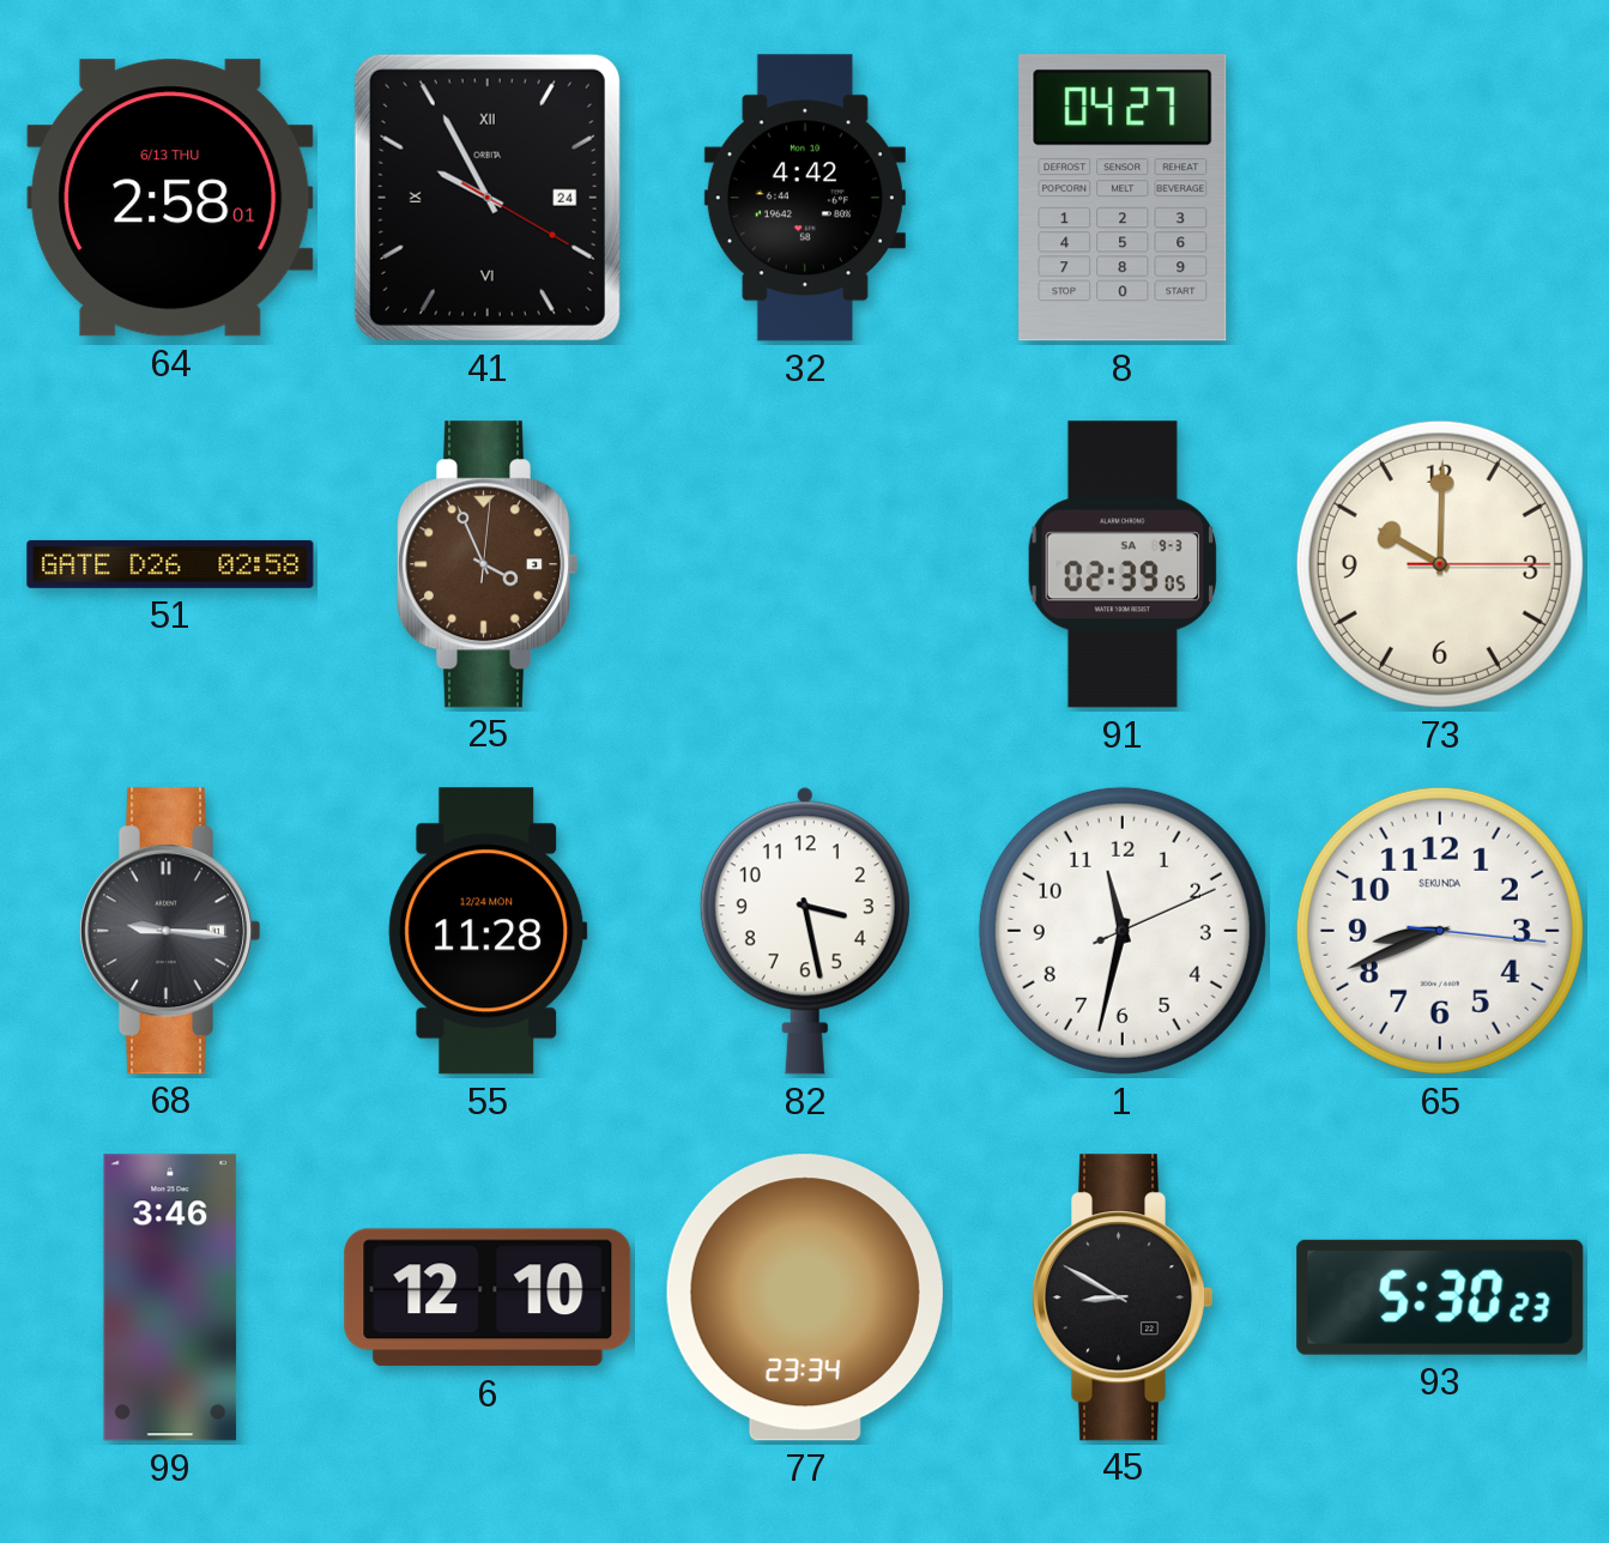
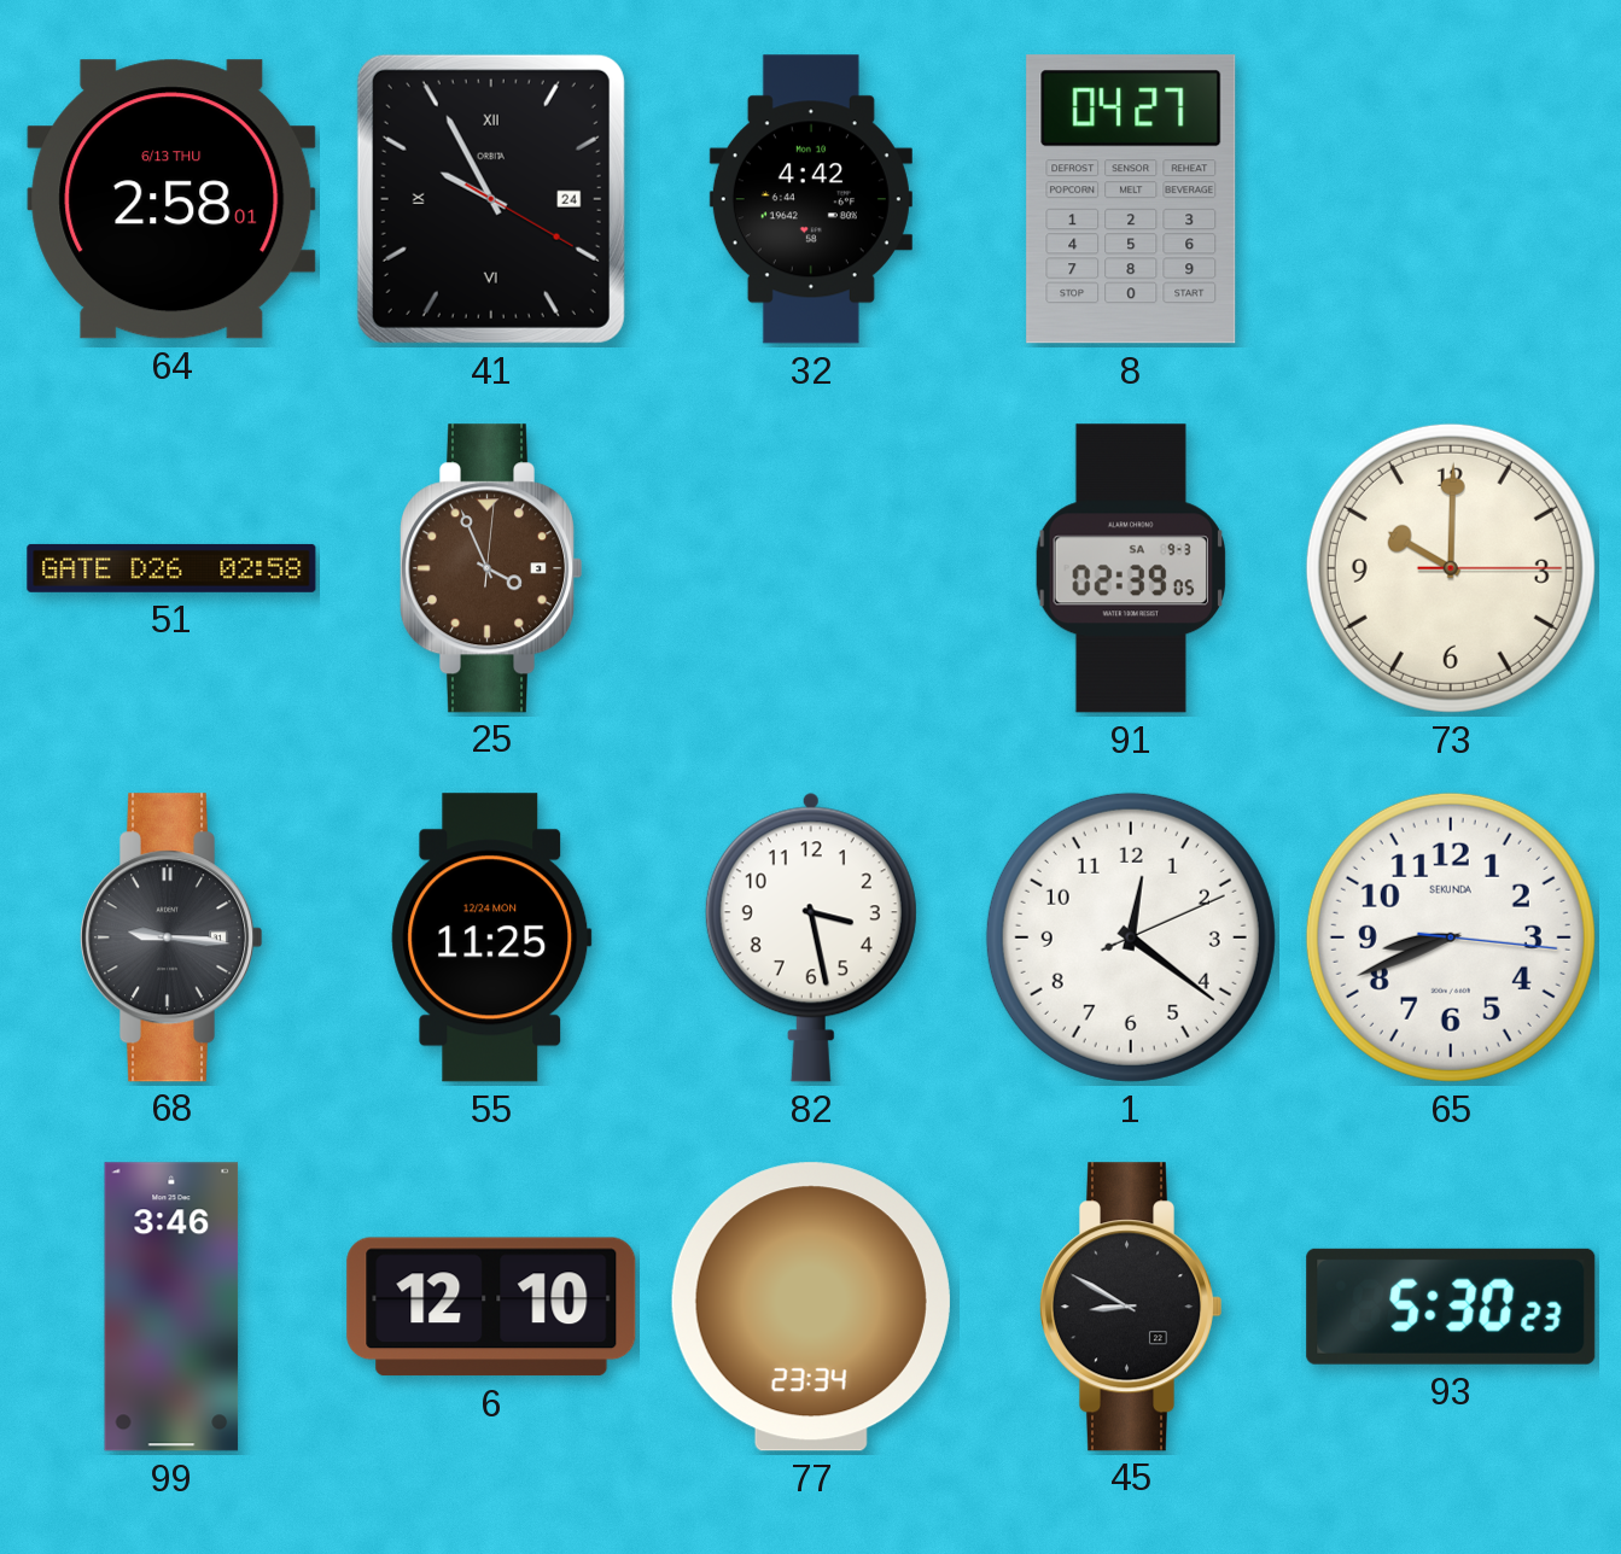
55: 11:28 -> 11:25 (491, 937)
1: 11:32 -> 12:21 (1131, 937)
